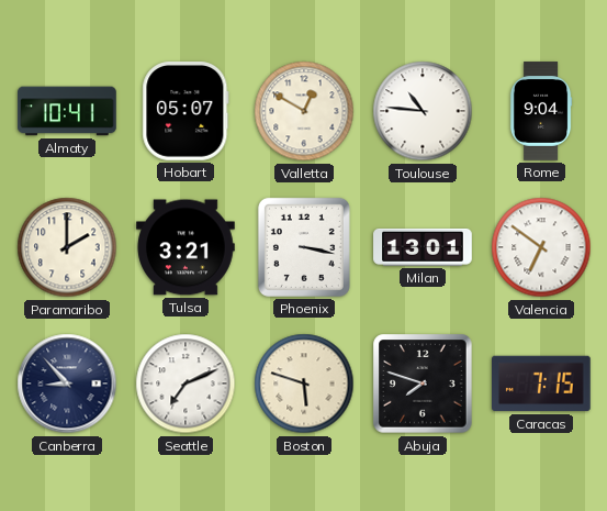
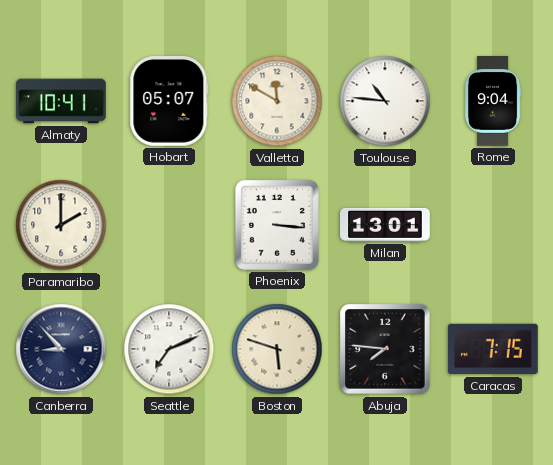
Valletta: 12:50 -> 11:50 (277, 101)
Tulsa: 3:21 -> none (186, 247)
Phoenix: 3:17 -> 3:16 (277, 225)
Valencia: 6:51 -> none (541, 247)
Abuja: 7:48 -> 7:46 (385, 349)
